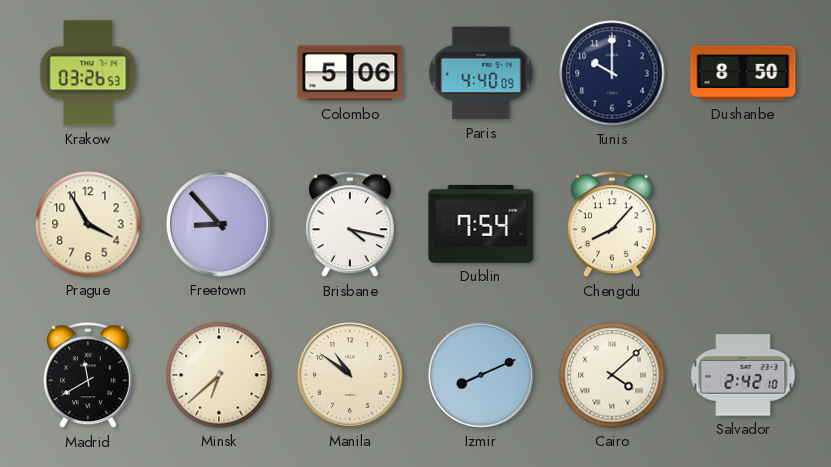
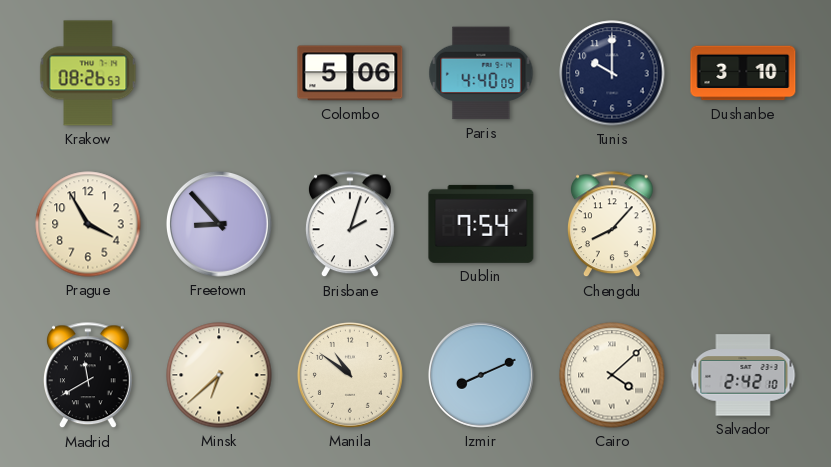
Krakow: 03:26 -> 08:26 (88, 73)
Dushanbe: 8:50 -> 3:10 (743, 73)
Brisbane: 4:17 -> 2:03 (351, 225)
